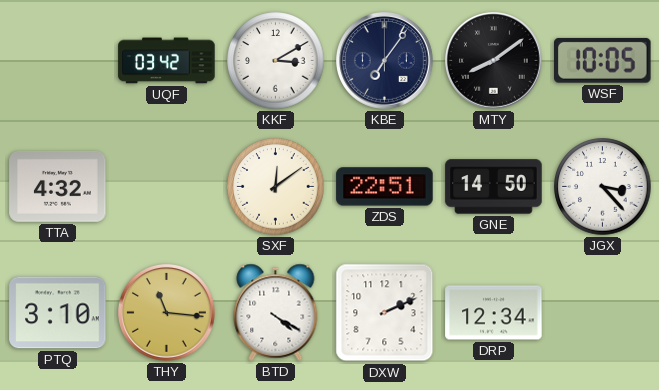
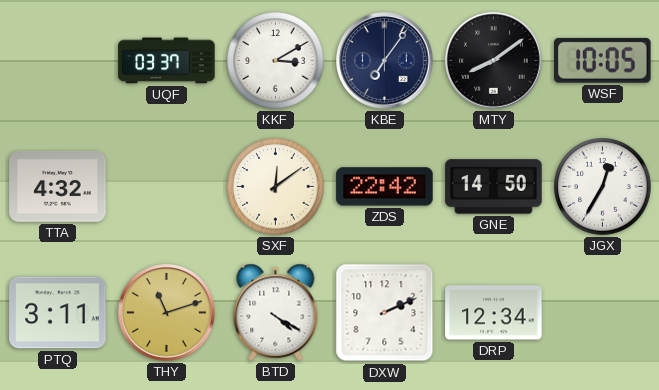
UQF: 03:42 -> 03:37 (167, 61)
ZDS: 22:51 -> 22:42 (385, 187)
JGX: 3:23 -> 12:35 (603, 187)
PTQ: 3:10 -> 3:11 (58, 313)
THY: 11:16 -> 11:12 (167, 313)
